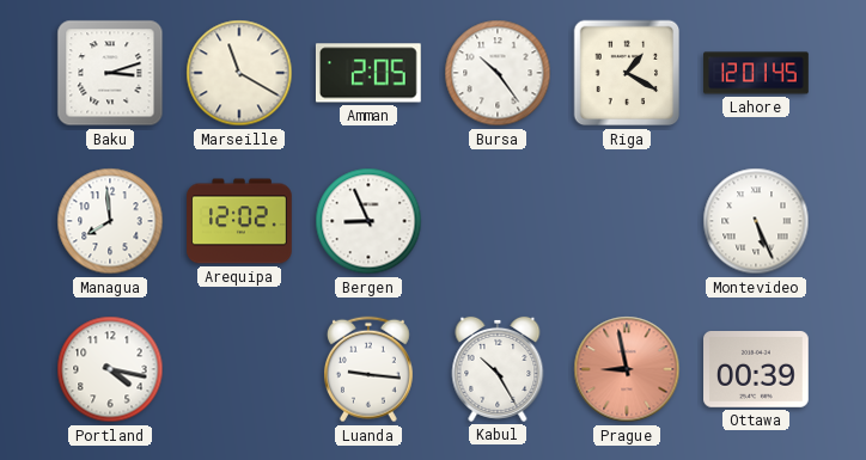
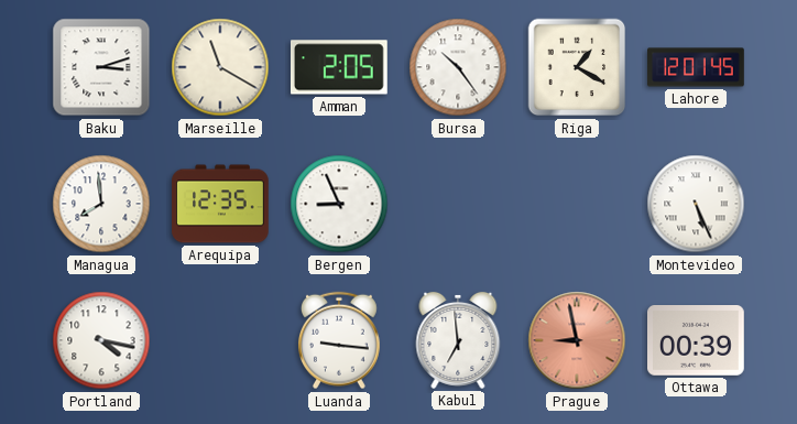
Arequipa: 12:02 -> 12:35 (220, 204)
Kabul: 10:25 -> 6:59 (458, 340)
